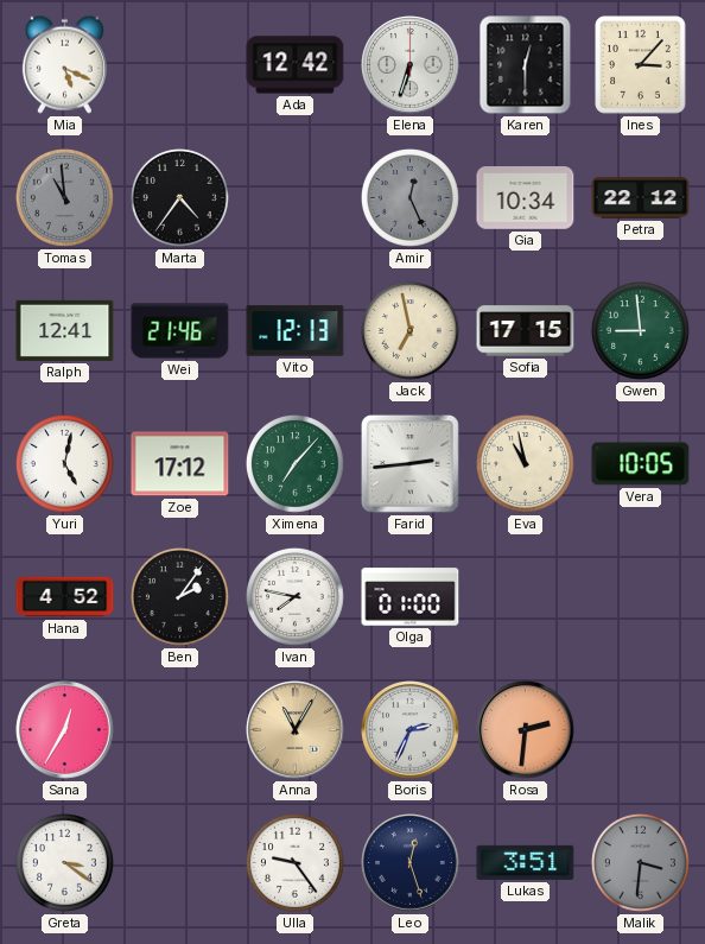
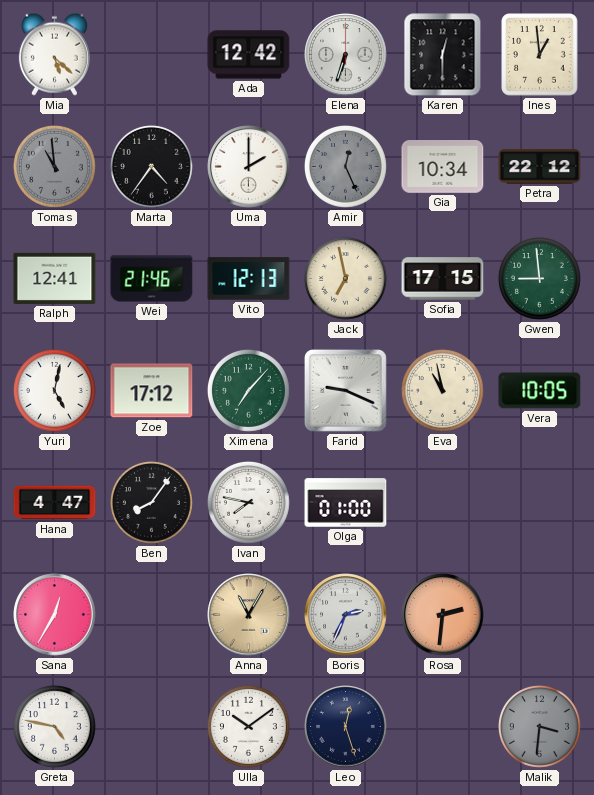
Mia: 5:19 -> 5:22 (54, 54)
Ines: 3:07 -> 12:59 (540, 55)
Uma: none -> 2:00 (249, 167)
Farid: 2:44 -> 9:19 (345, 390)
Hana: 4:52 -> 4:47 (55, 503)
Ben: 2:06 -> 8:06 (151, 502)
Greta: 3:21 -> 4:47 (54, 726)
Ulla: 9:24 -> 10:09 (248, 726)
Lukas: 3:51 -> none (526, 862)
